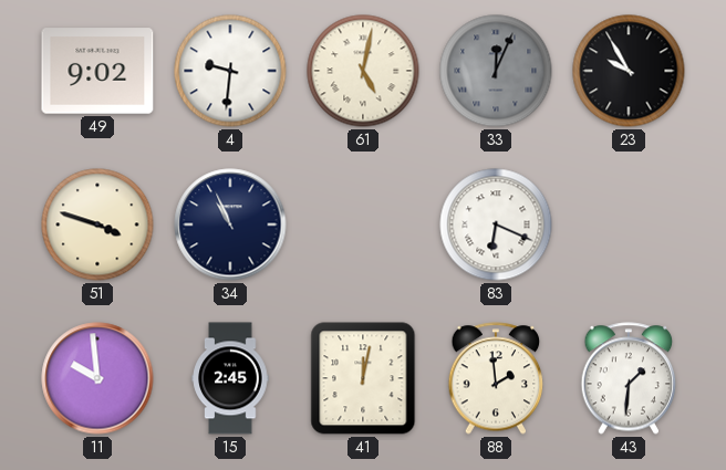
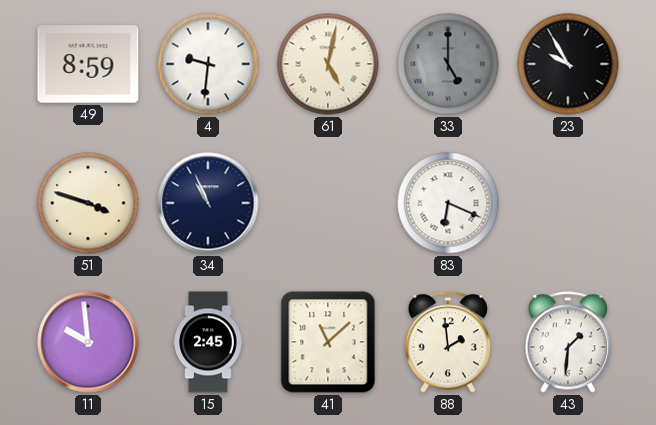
49: 9:02 -> 8:59 (88, 64)
33: 12:04 -> 5:00 (448, 64)
41: 12:02 -> 11:08 (328, 342)
